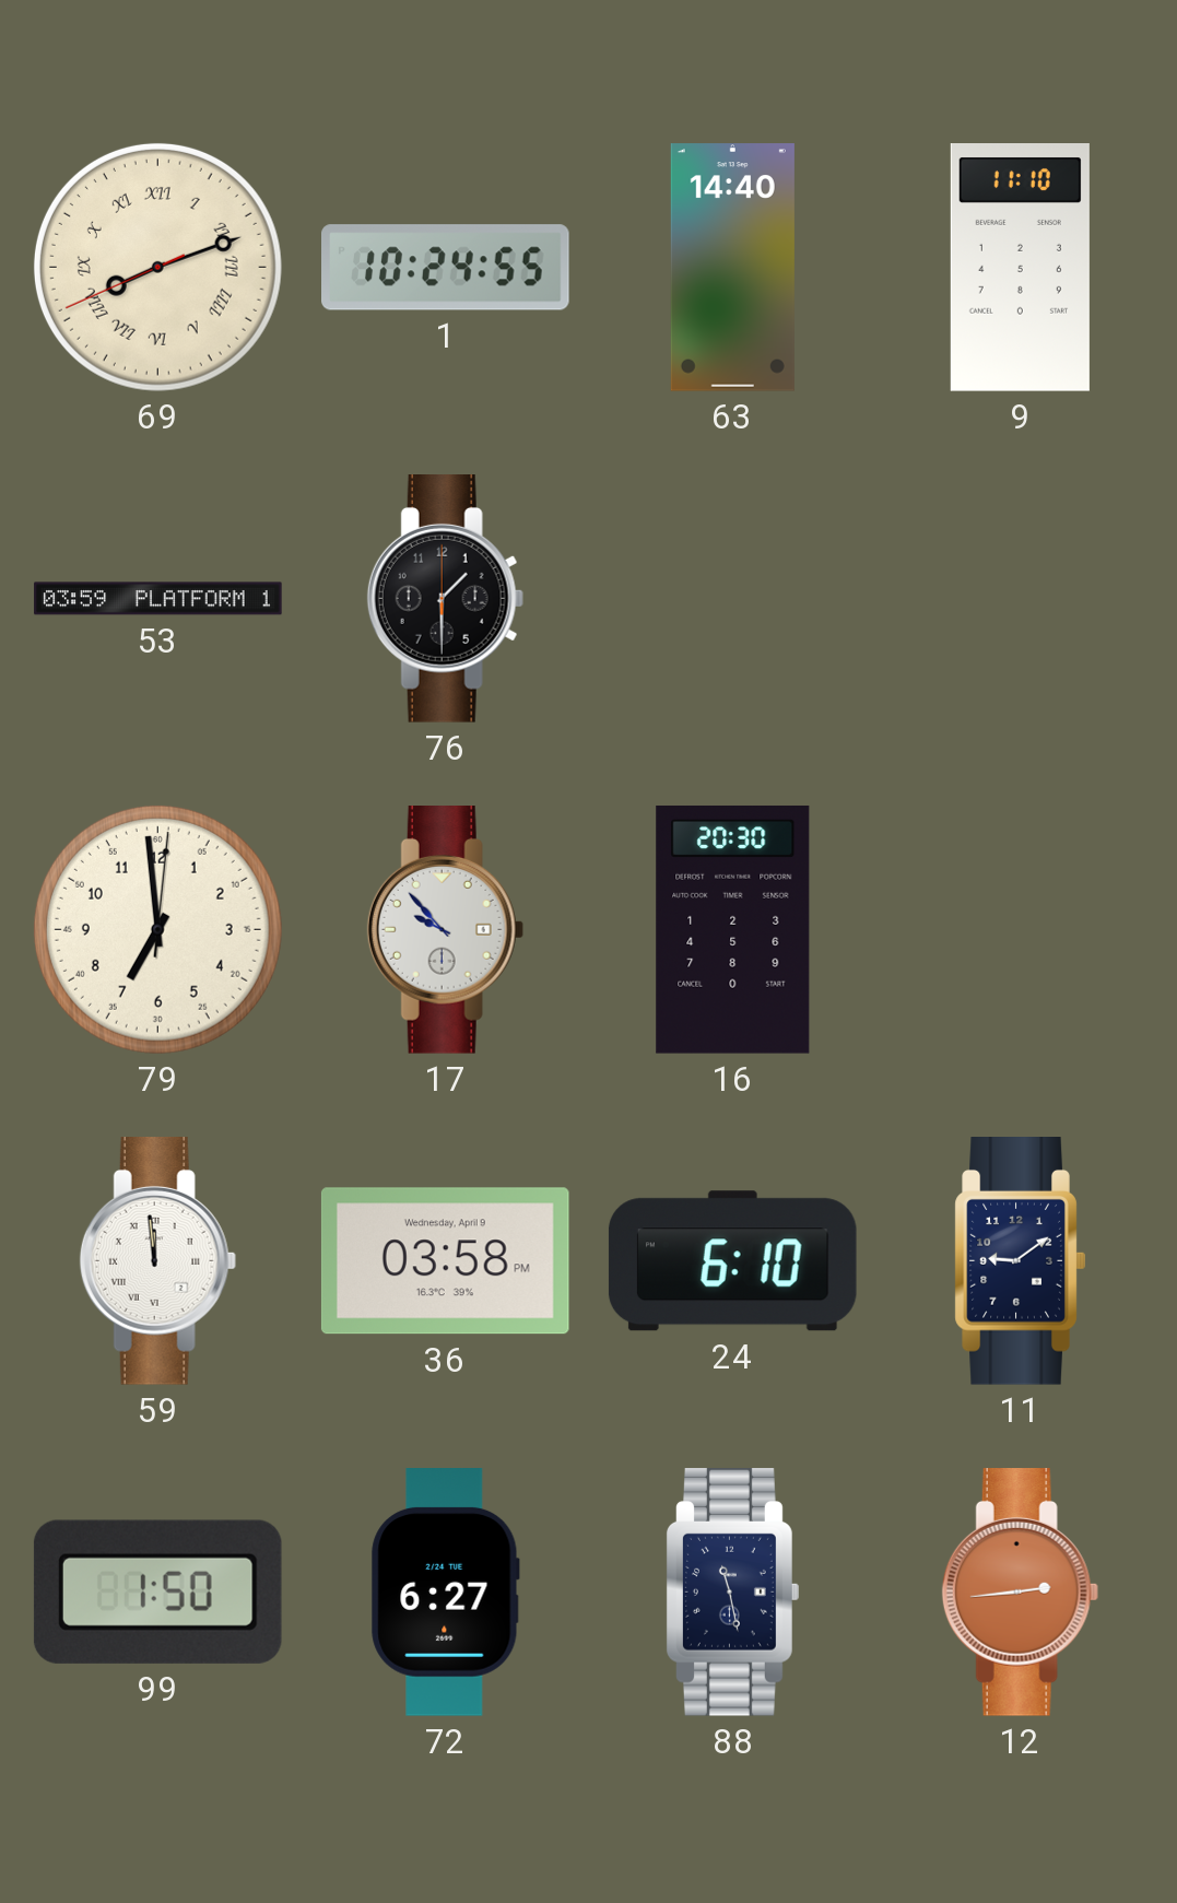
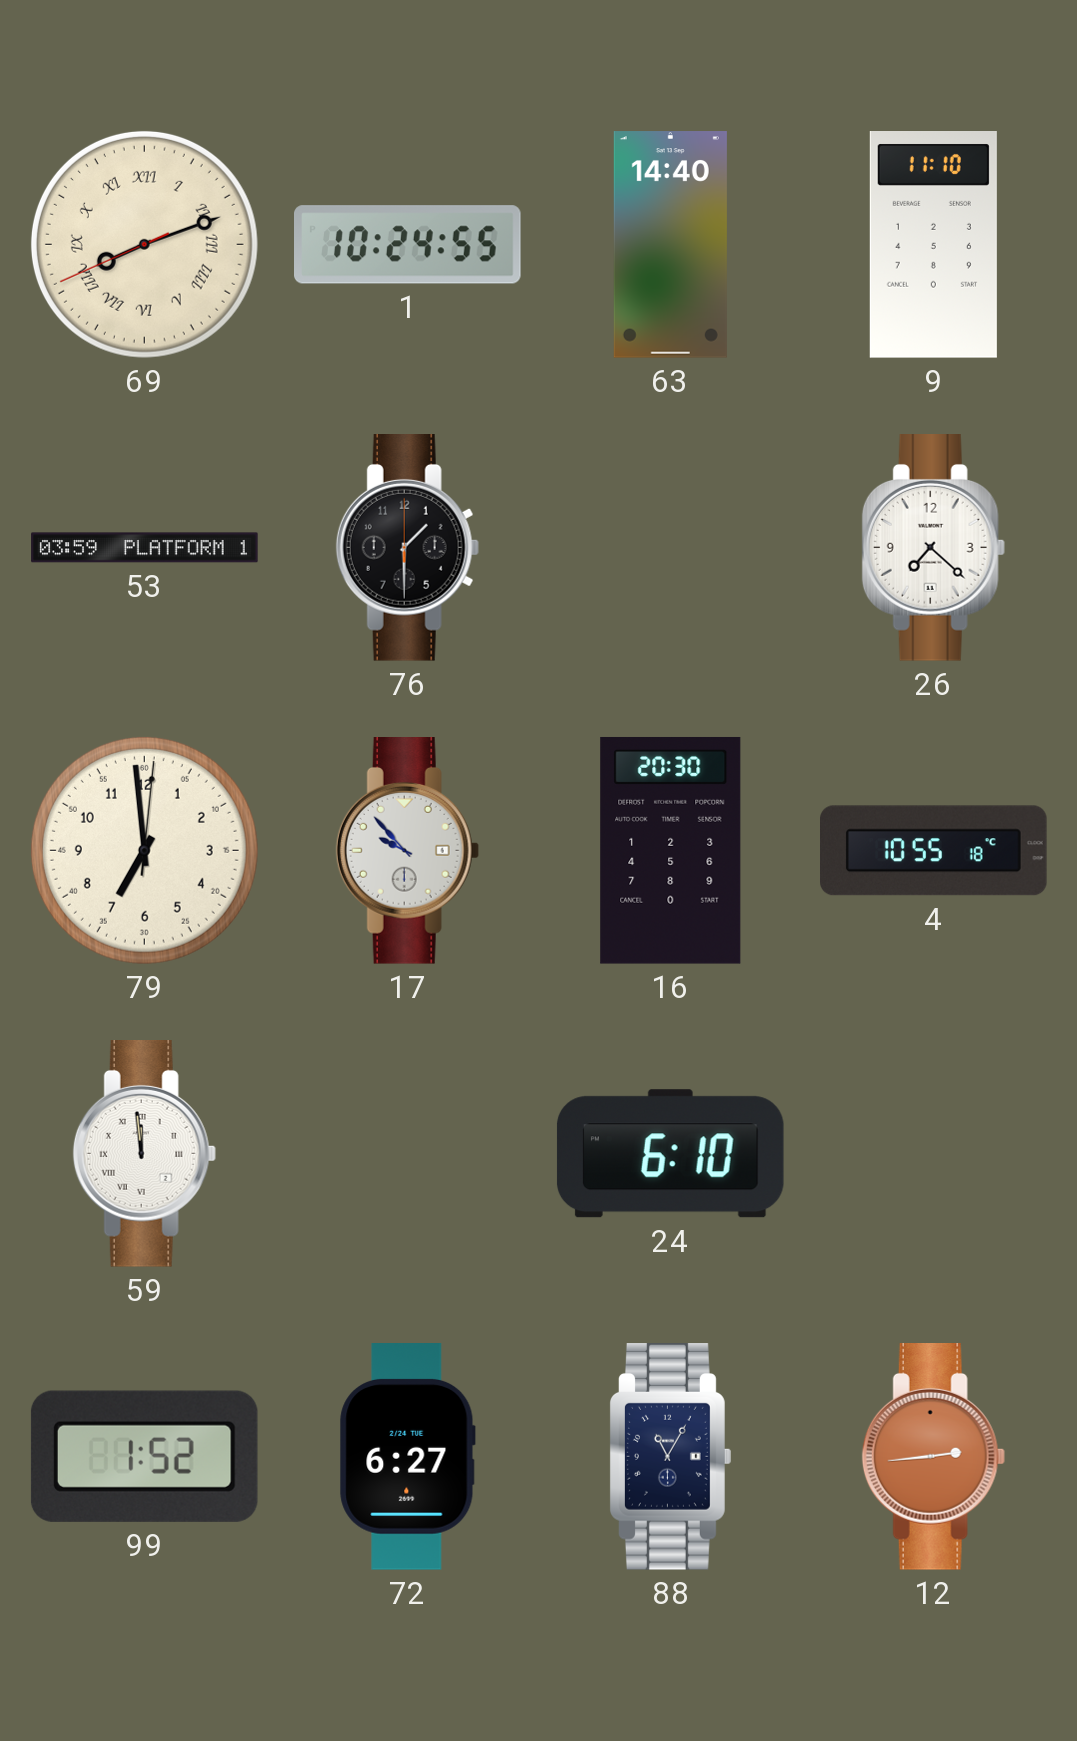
26: none -> 7:22 (933, 548)
4: none -> 10:55 (934, 851)
36: 03:58 -> none (445, 1261)
11: 9:09 -> none (1020, 1261)
99: 1:50 -> 1:52 (144, 1456)
88: 11:28 -> 11:05 (671, 1457)
